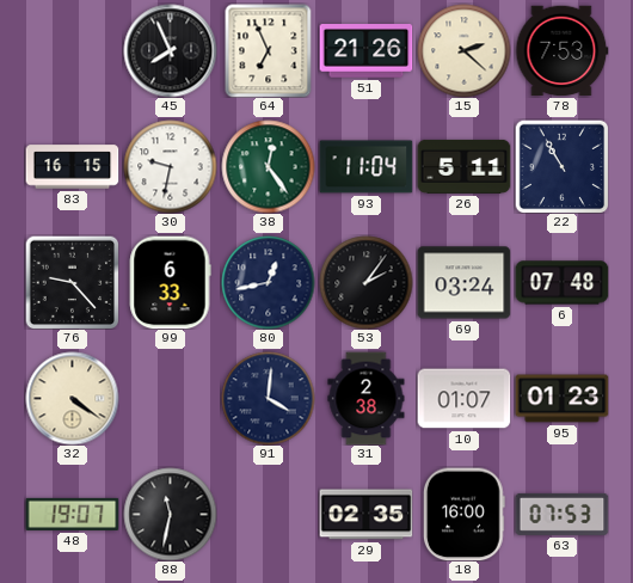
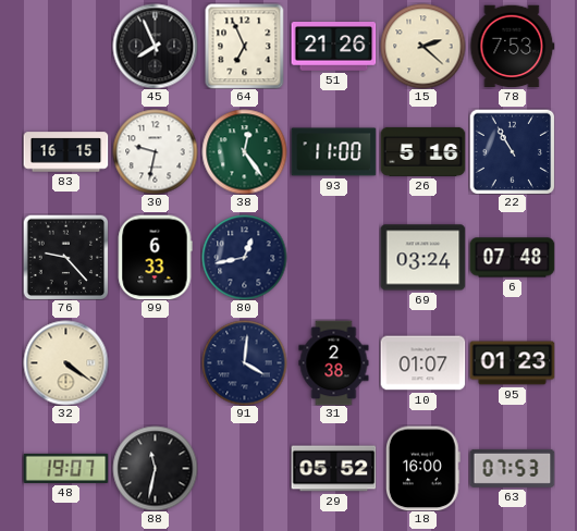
93: 11:04 -> 11:00 (333, 152)
26: 5:11 -> 5:16 (422, 151)
53: 2:06 -> none (365, 282)
29: 02:35 -> 05:52 (333, 469)
